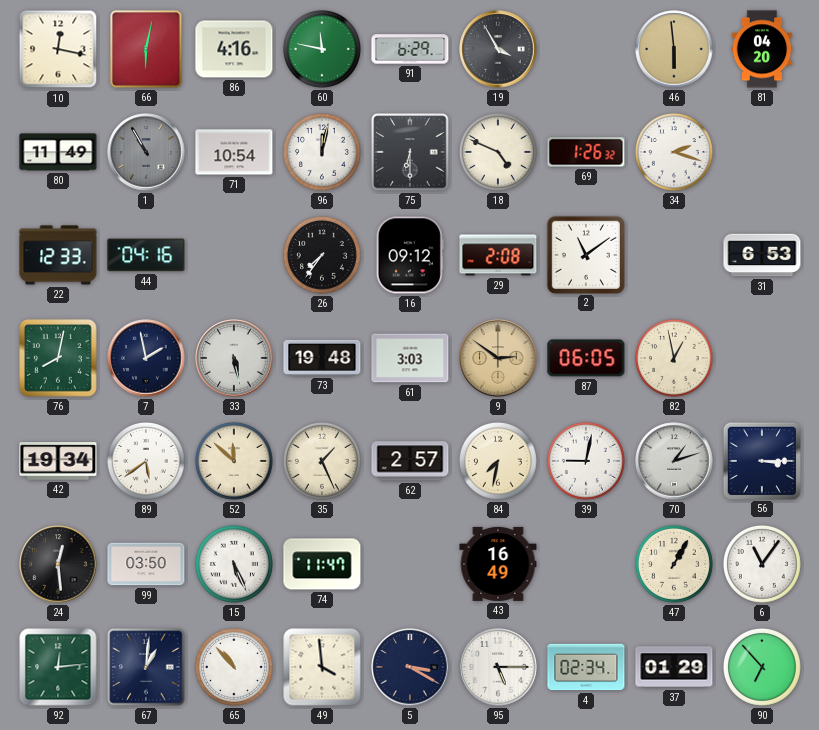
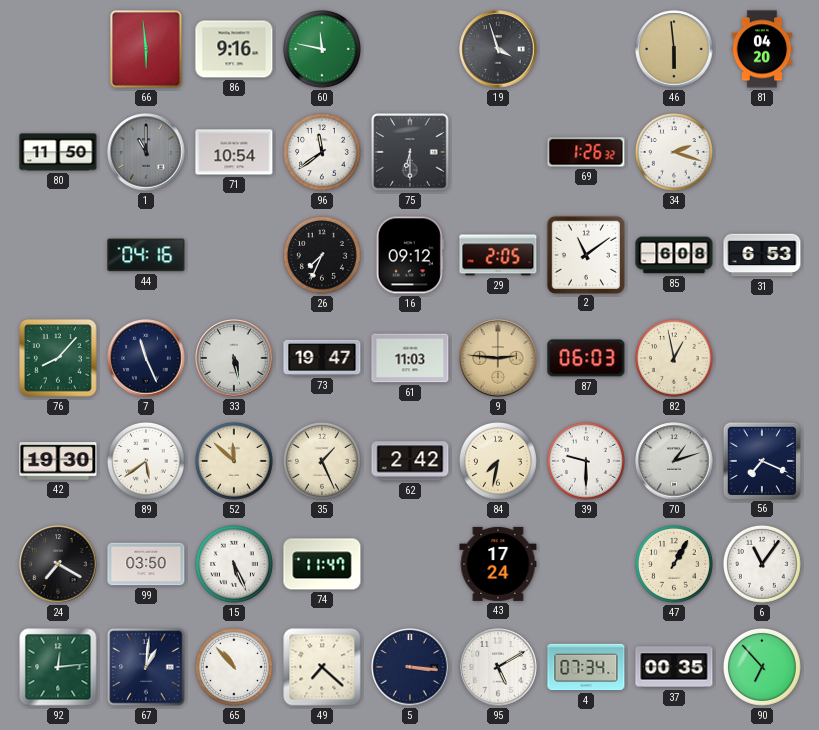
10: 12:17 -> none (58, 49)
66: 6:02 -> 5:59 (146, 49)
86: 4:16 -> 9:16 (234, 49)
91: 6:29 -> none (410, 49)
19: 3:55 -> 3:57 (498, 49)
80: 11:49 -> 11:50 (58, 152)
1: 10:55 -> 11:00 (146, 152)
96: 12:02 -> 11:39 (322, 152)
18: 4:49 -> none (498, 152)
22: 12:33 -> none (58, 255)
26: 7:36 -> 7:34 (322, 255)
29: 2:08 -> 2:05 (498, 255)
85: none -> 6:08 (674, 255)
76: 8:02 -> 8:07 (58, 358)
7: 1:58 -> 11:26 (146, 358)
73: 19:48 -> 19:47 (322, 358)
61: 3:03 -> 11:03 (410, 358)
9: 2:51 -> 2:46 (498, 358)
87: 06:05 -> 06:03 (586, 358)
42: 19:34 -> 19:30 (58, 461)
62: 2:57 -> 2:42 (410, 461)
39: 9:02 -> 9:30 (586, 461)
56: 3:15 -> 7:19 (761, 460)
24: 12:29 -> 7:20 (58, 564)
43: 16:49 -> 17:24 (498, 564)
49: 3:59 -> 7:22 (322, 667)
5: 3:20 -> 3:16 (410, 667)
95: 5:15 -> 5:10 (498, 667)
4: 02:34 -> 07:34 (586, 667)
37: 01:29 -> 00:35 (674, 667)
